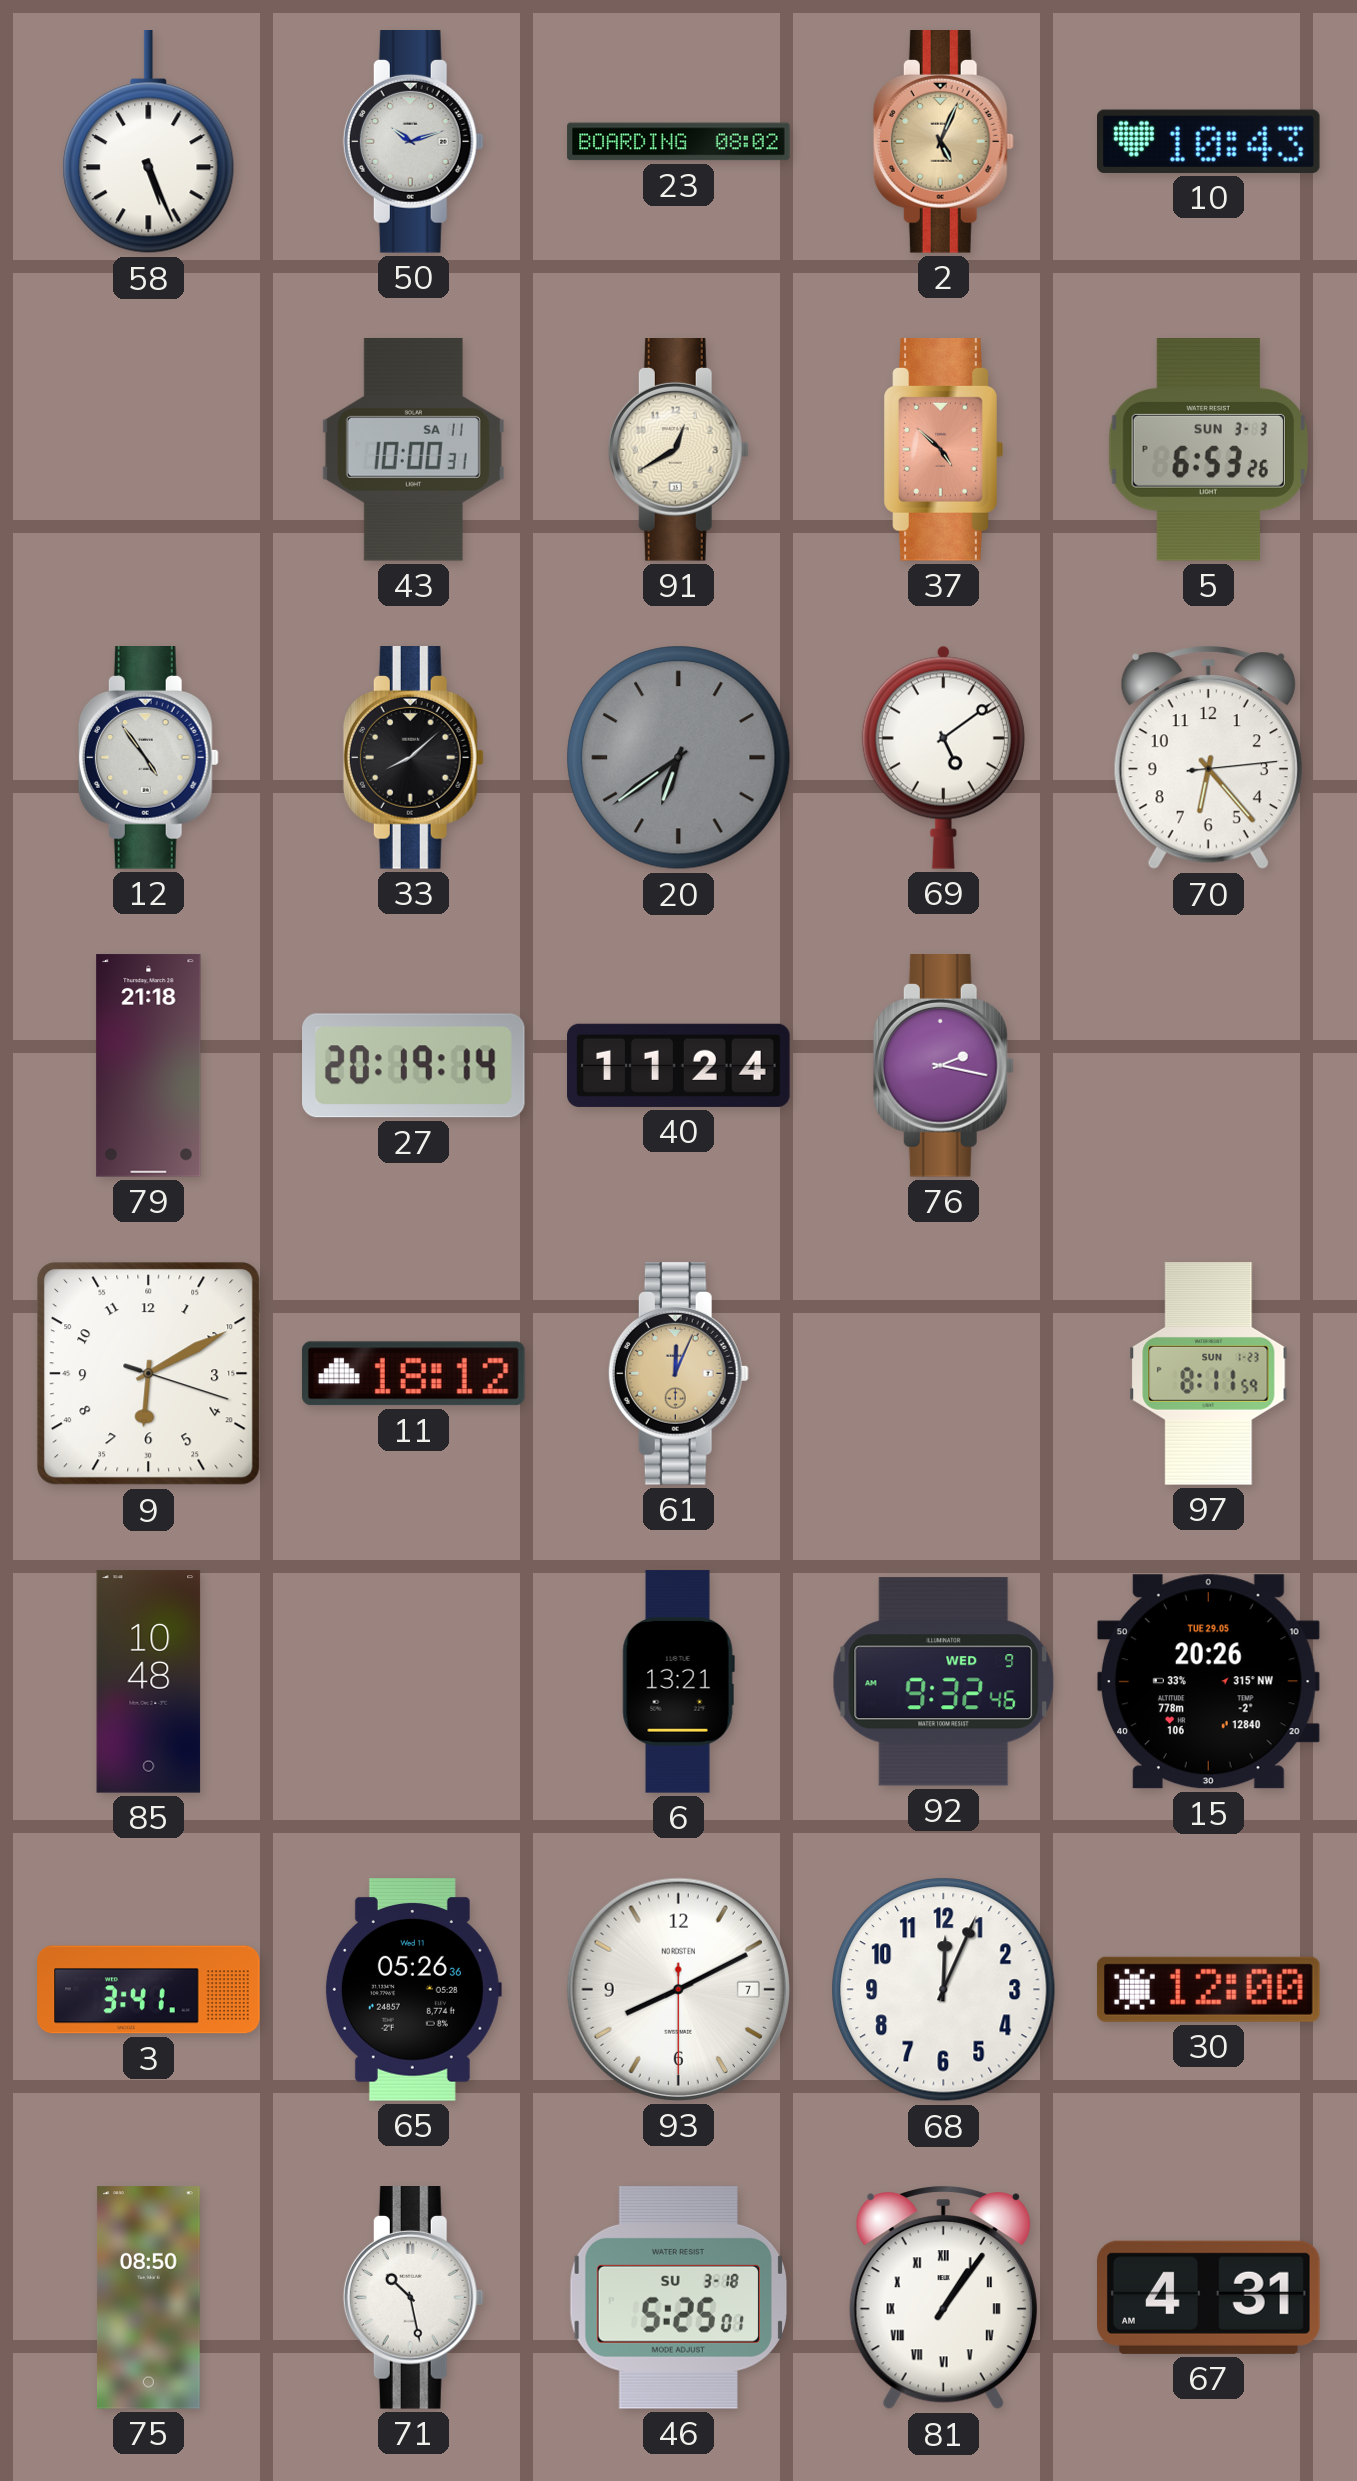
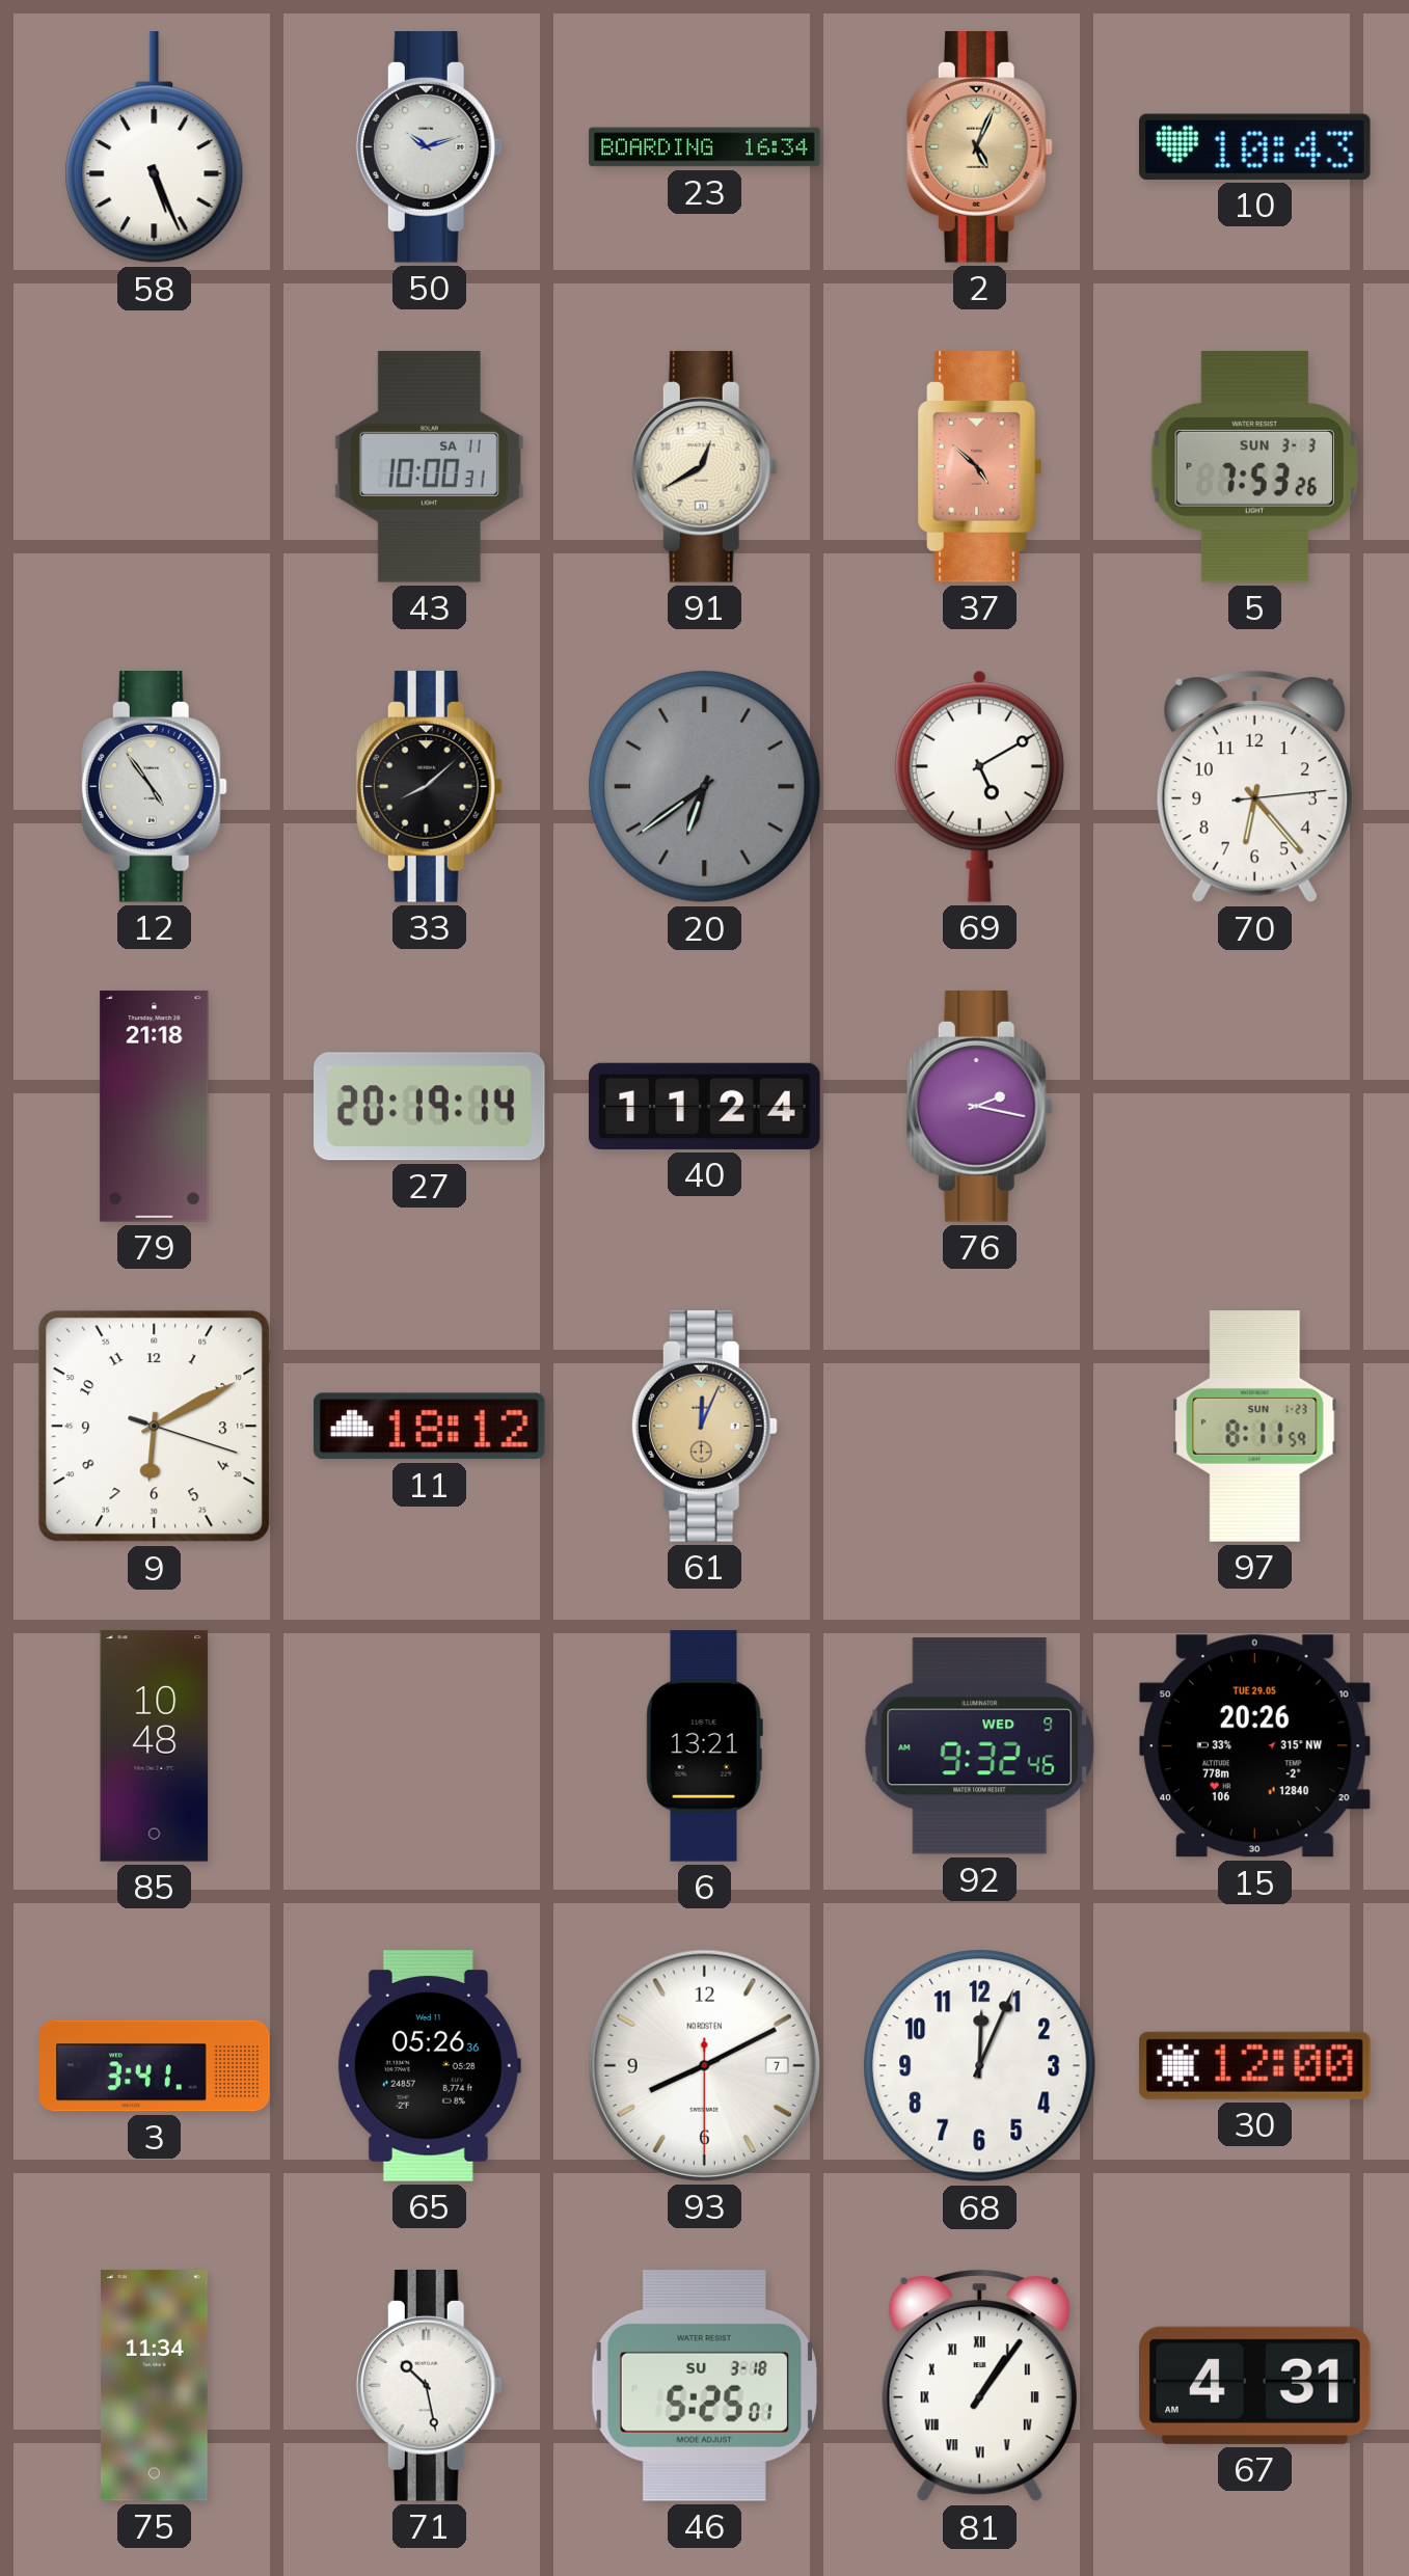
23: 08:02 -> 16:34 (705, 147)
5: 6:53 -> 7:53 (1254, 467)
69: 5:09 -> 5:10 (979, 786)
75: 08:50 -> 11:34 (154, 2386)
